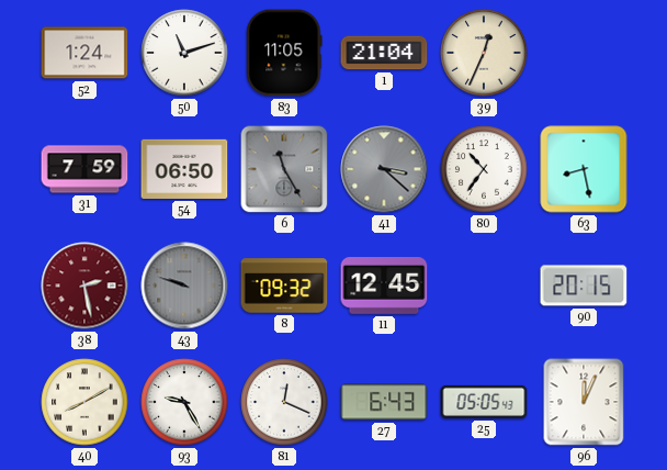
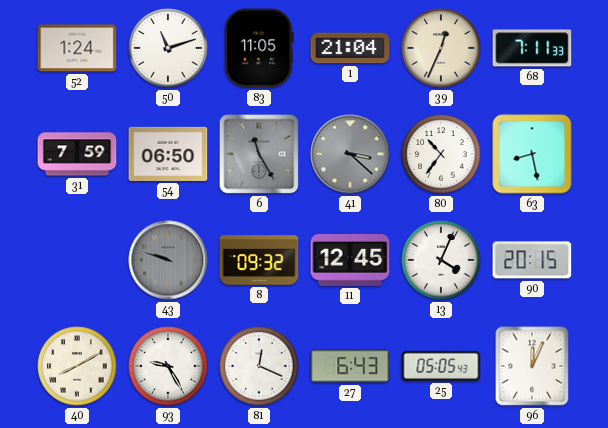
68: none -> 7:11 (532, 48)
38: 2:28 -> none (84, 286)
13: none -> 4:04 (441, 260)
